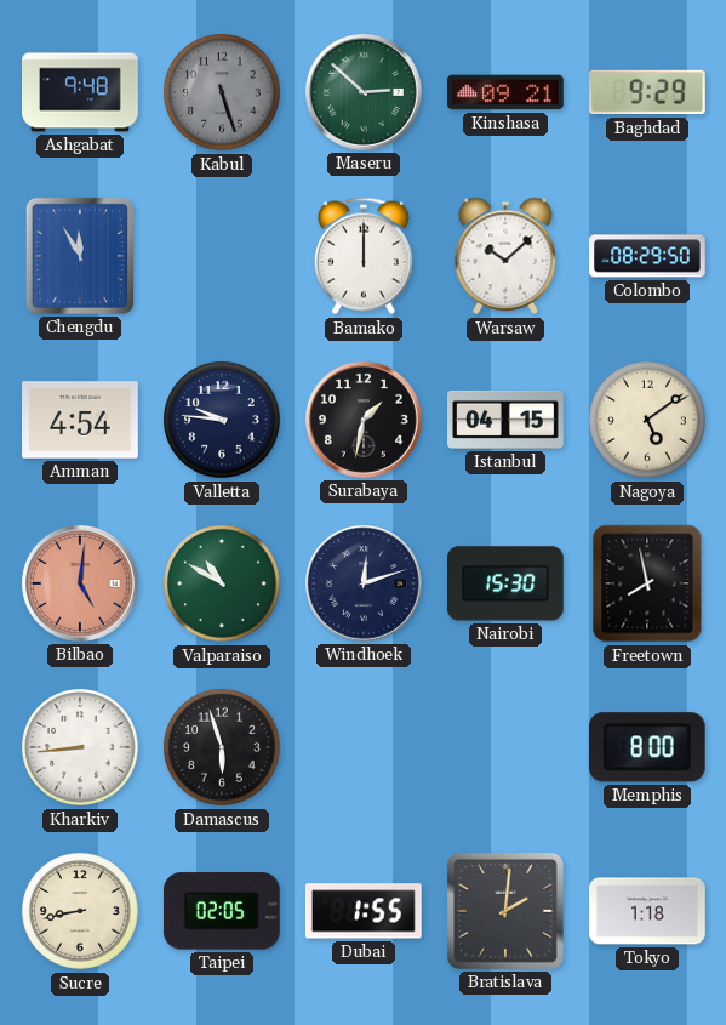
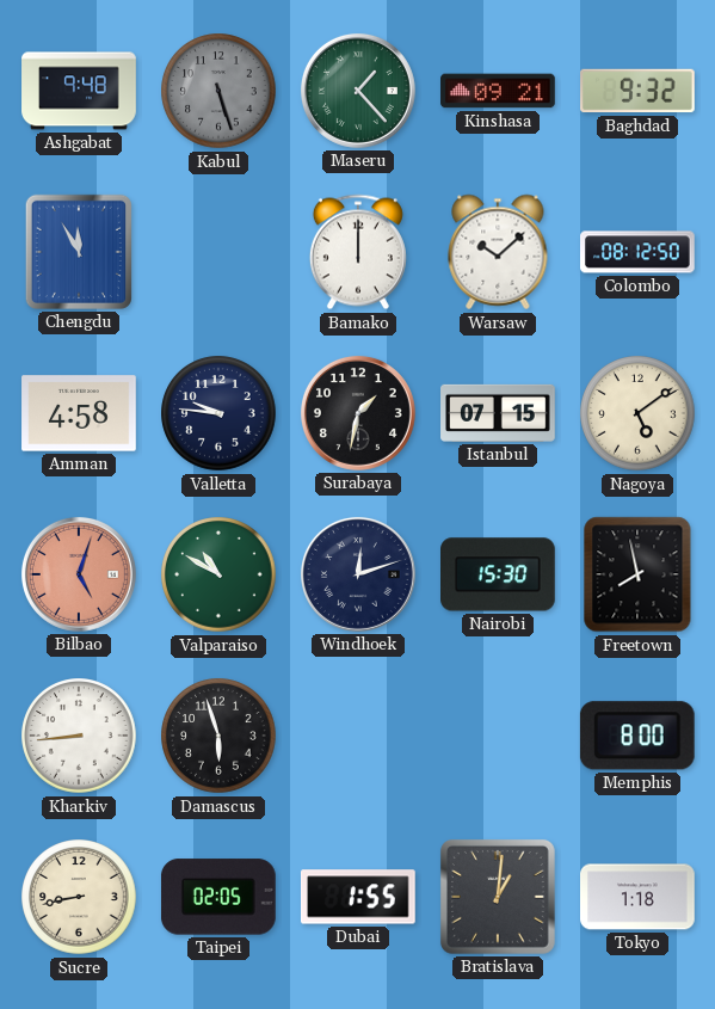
Maseru: 2:52 -> 1:23 (358, 91)
Baghdad: 9:29 -> 9:32 (639, 91)
Colombo: 08:29 -> 08:12 (639, 252)
Amman: 4:54 -> 4:58 (79, 413)
Istanbul: 04:15 -> 07:15 (498, 413)
Bilbao: 5:01 -> 5:03 (79, 574)
Bratislava: 2:01 -> 1:01 (498, 897)
